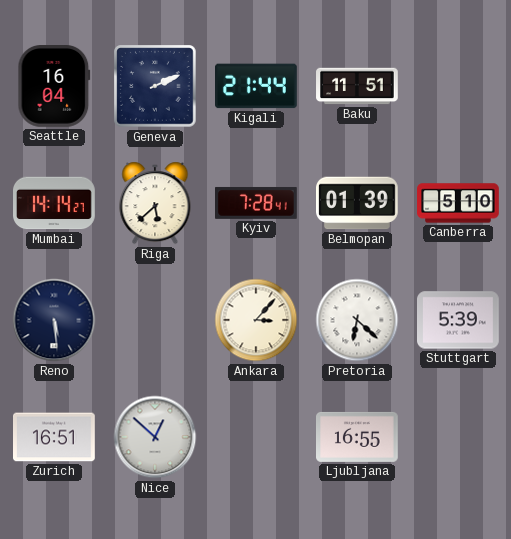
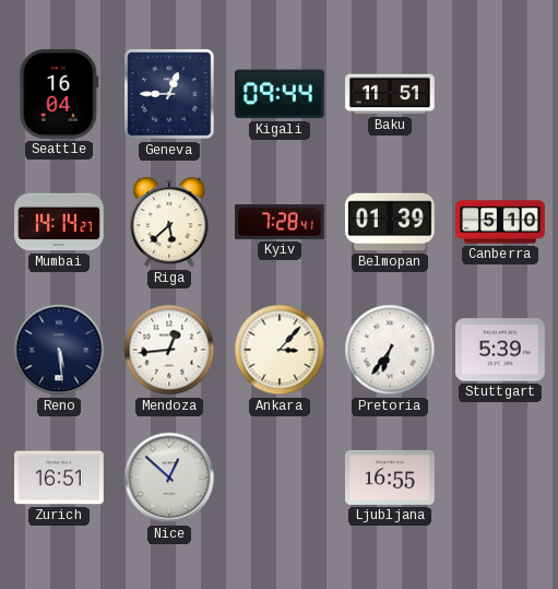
Geneva: 2:11 -> 12:45 (169, 94)
Kigali: 21:44 -> 09:44 (281, 94)
Mendoza: none -> 12:44 (169, 350)
Pretoria: 6:22 -> 6:36 (390, 350)
